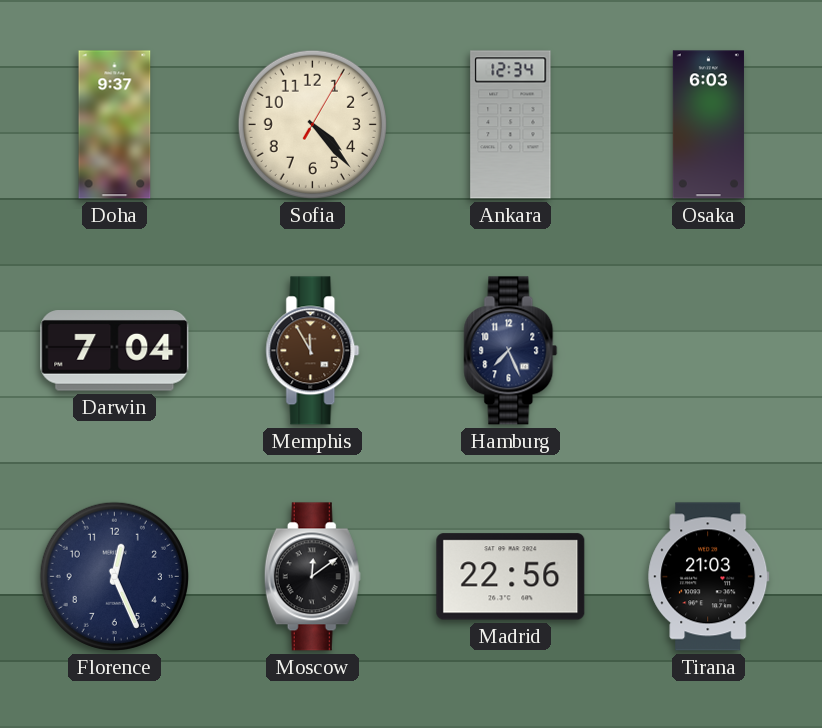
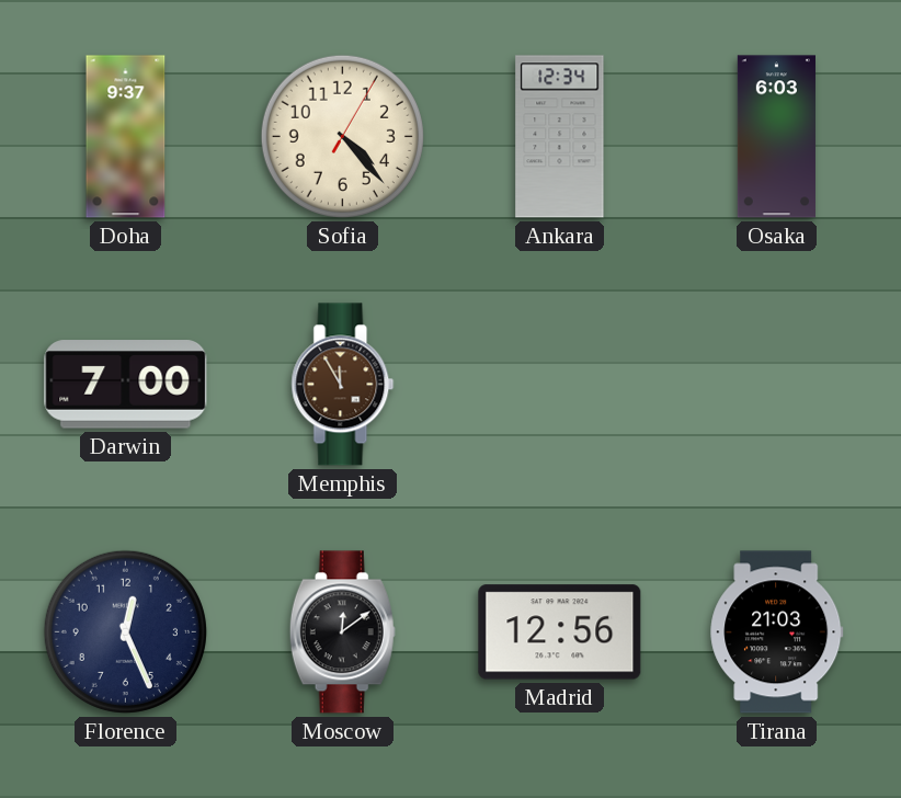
Darwin: 7:04 -> 7:00 (126, 385)
Hamburg: 7:26 -> none (511, 351)
Madrid: 22:56 -> 12:56 (560, 632)
